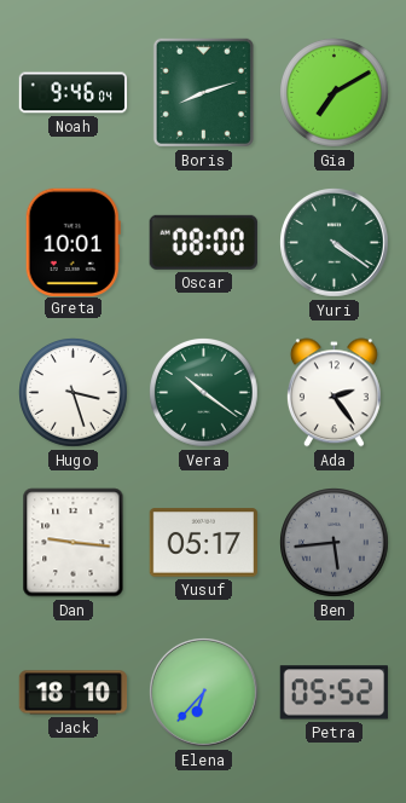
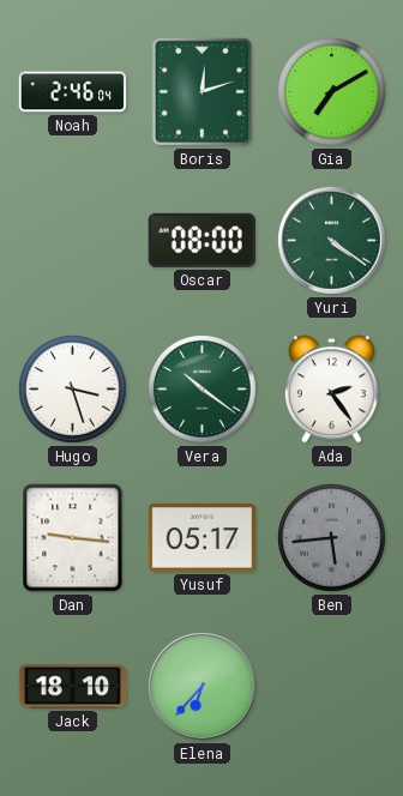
Noah: 9:46 -> 2:46 (73, 92)
Boris: 8:12 -> 12:12 (201, 91)
Greta: 10:01 -> none (72, 242)
Petra: 05:52 -> none (333, 693)
